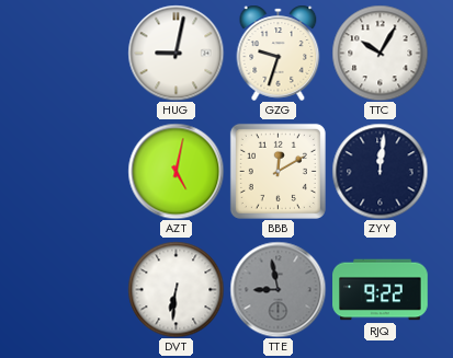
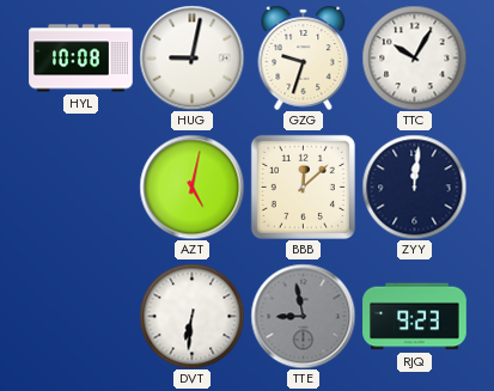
HYL: none -> 10:08 (81, 59)
BBB: 12:10 -> 12:08 (303, 187)
RJQ: 9:22 -> 9:23 (415, 317)
